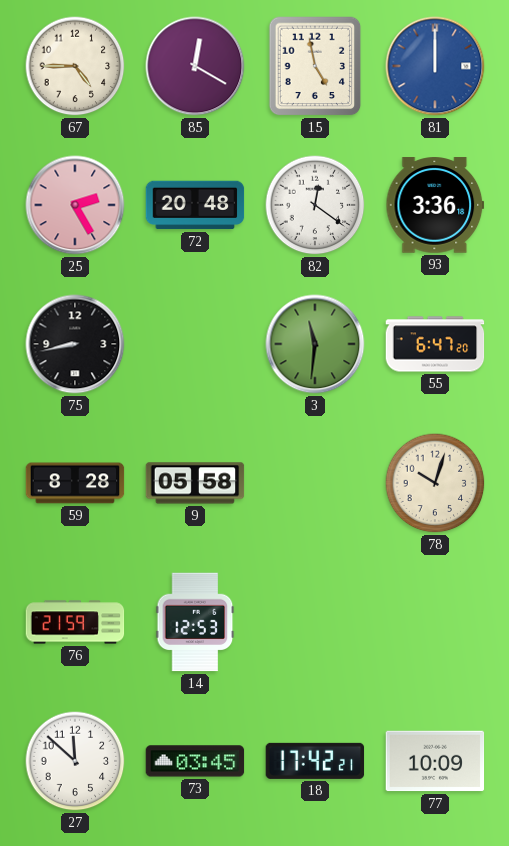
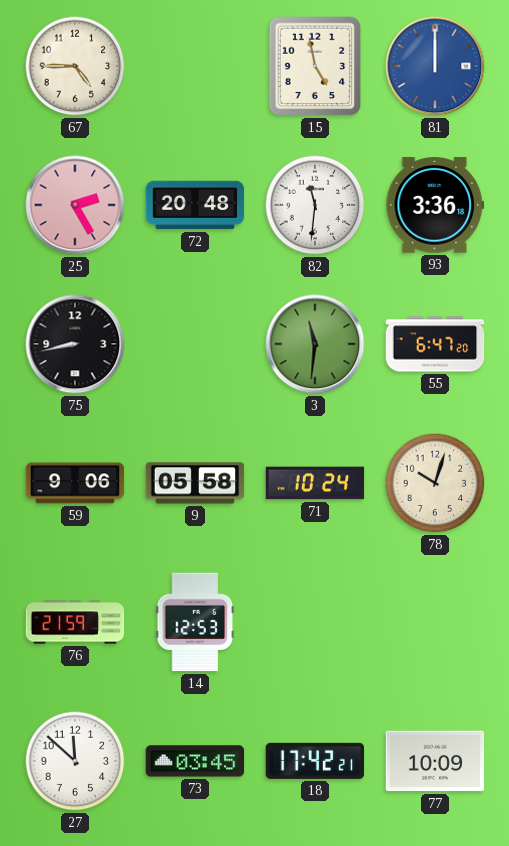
85: 12:20 -> none (195, 66)
82: 12:21 -> 11:31 (315, 205)
59: 8:28 -> 9:06 (75, 483)
71: none -> 10:24 (315, 483)
